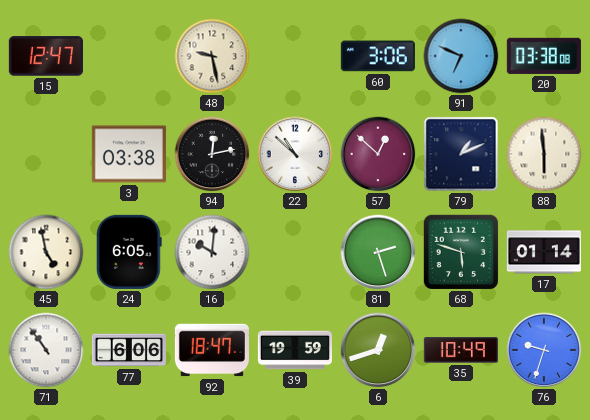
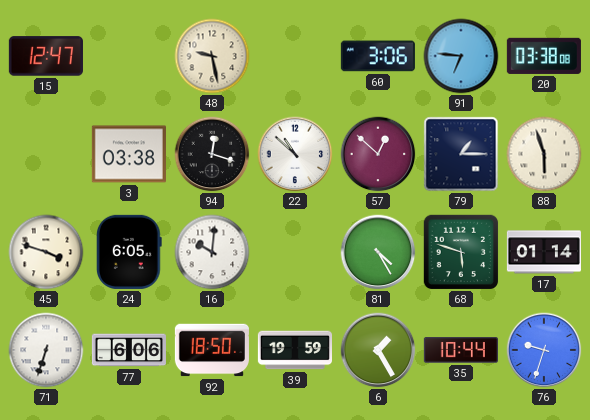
91: 6:49 -> 6:46 (461, 56)
94: 12:13 -> 12:18 (212, 154)
79: 1:11 -> 1:15 (461, 154)
88: 5:59 -> 5:57 (544, 154)
45: 4:58 -> 3:48 (46, 252)
81: 2:27 -> 4:25 (378, 252)
71: 10:54 -> 6:33 (46, 350)
92: 18:47 -> 18:50 (212, 350)
6: 12:42 -> 1:25 (378, 350)
35: 10:49 -> 10:44 (461, 350)
